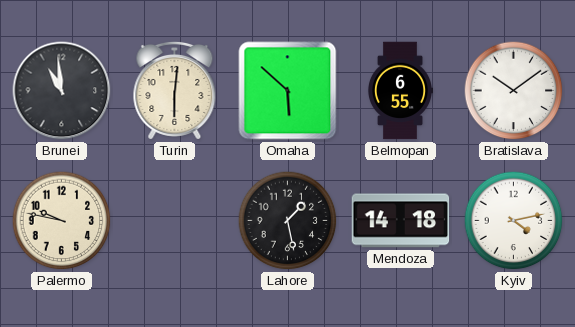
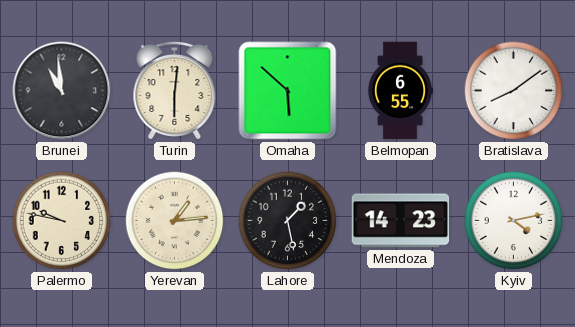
Bratislava: 10:09 -> 8:09 (514, 91)
Yerevan: none -> 1:14 (175, 221)
Mendoza: 14:18 -> 14:23 (401, 221)
